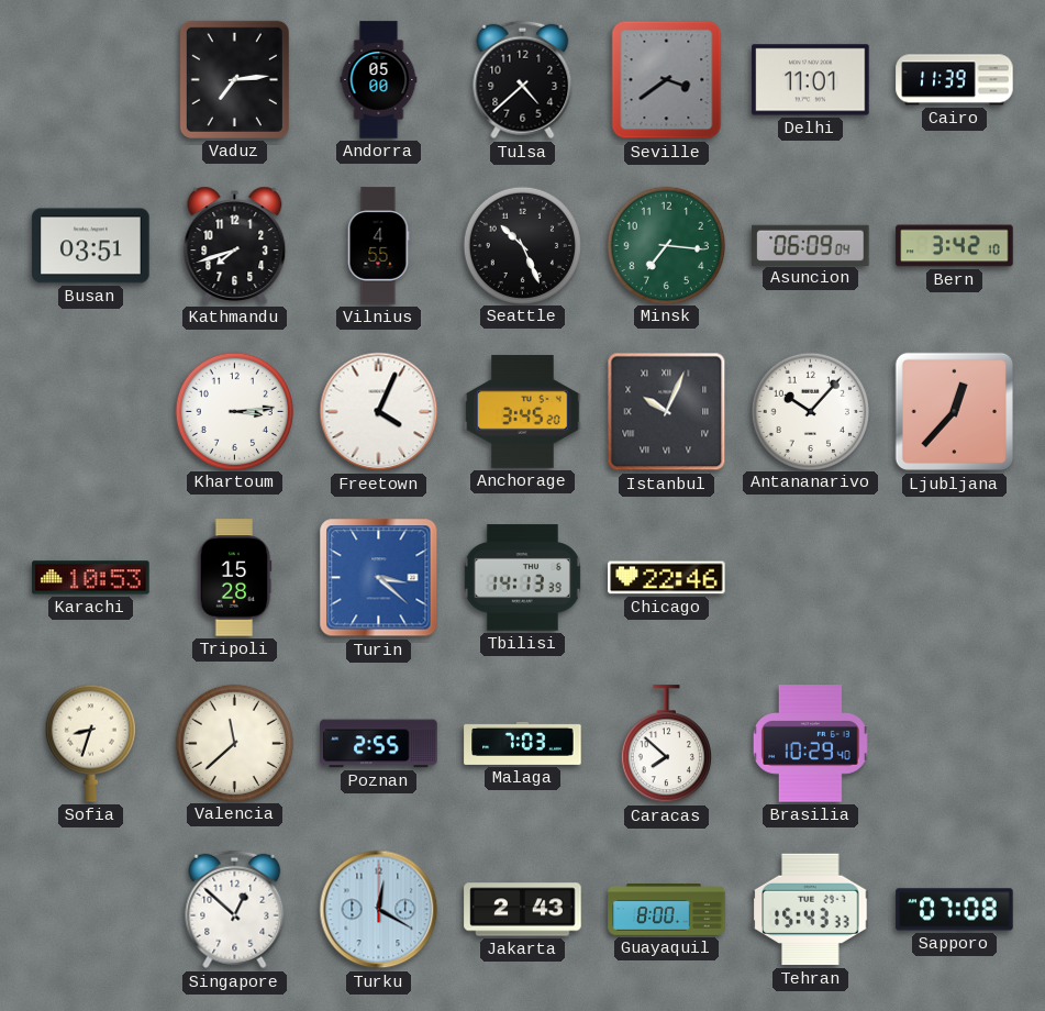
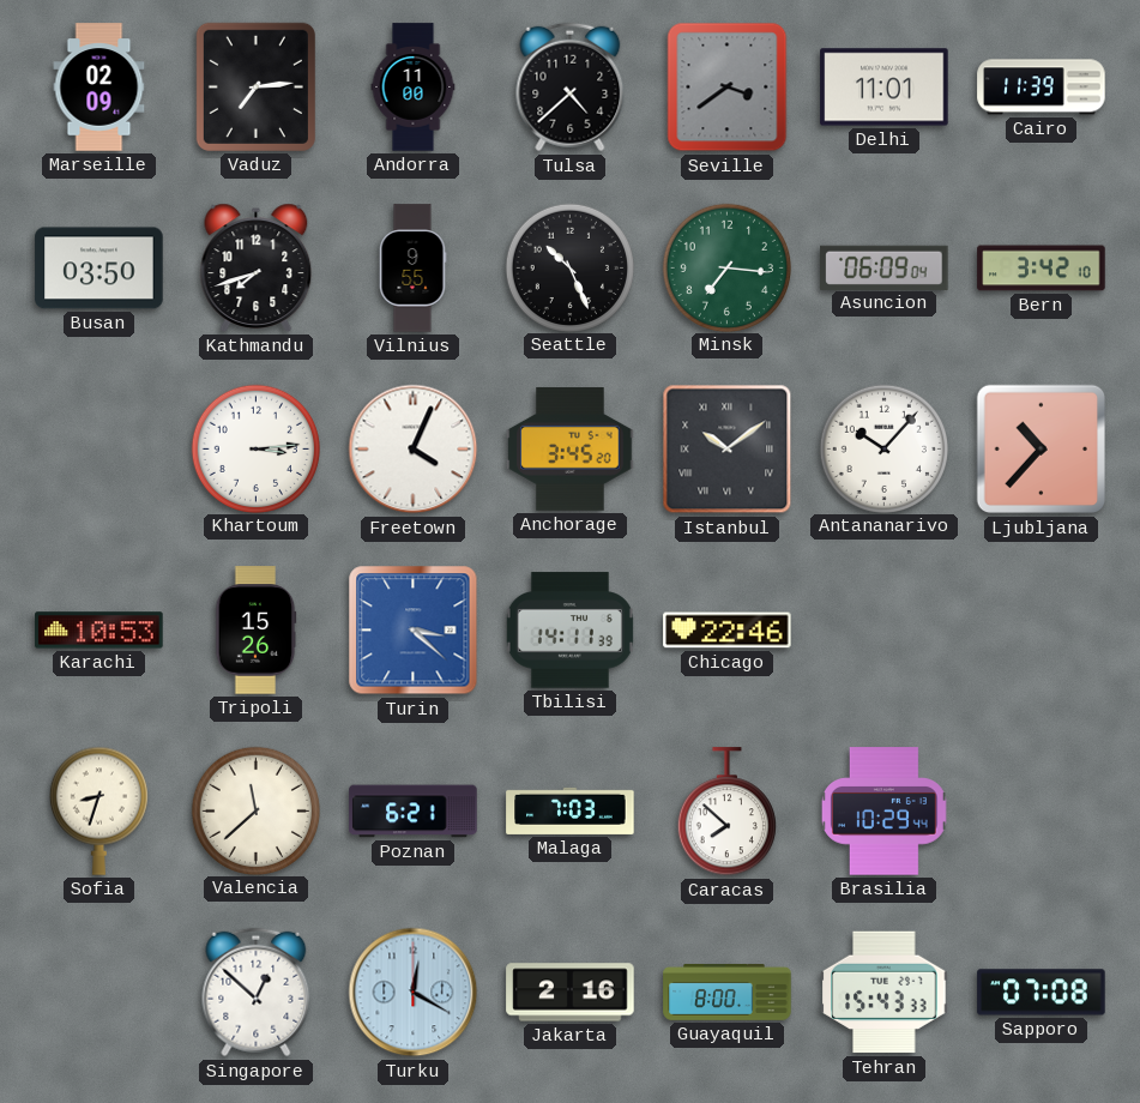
Marseille: none -> 02:09 (99, 88)
Andorra: 05:00 -> 11:00 (414, 88)
Busan: 03:51 -> 03:50 (99, 269)
Vilnius: 4:55 -> 9:55 (412, 269)
Istanbul: 10:04 -> 10:09 (728, 450)
Ljubljana: 12:37 -> 10:37 (1042, 450)
Tripoli: 15:28 -> 15:26 (255, 631)
Tbilisi: 14:13 -> 14:11 (569, 631)
Poznan: 2:55 -> 6:21 (414, 812)
Brasilia: 10:29:40 -> 10:29:44 (885, 812)
Jakarta: 2:43 -> 2:16 (571, 993)
